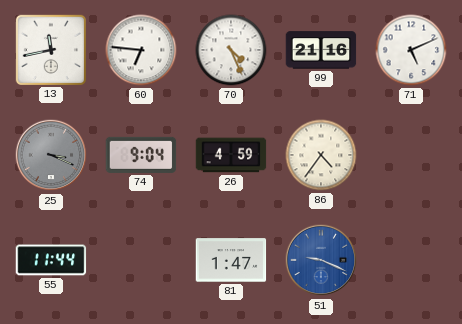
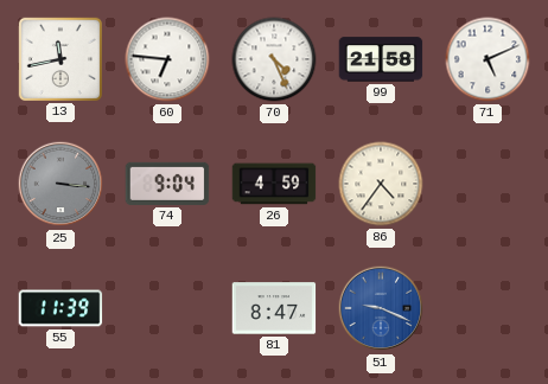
99: 21:16 -> 21:58 (381, 59)
25: 3:19 -> 3:16 (60, 184)
55: 11:44 -> 11:39 (60, 308)
81: 1:47 -> 8:47 (274, 308)
